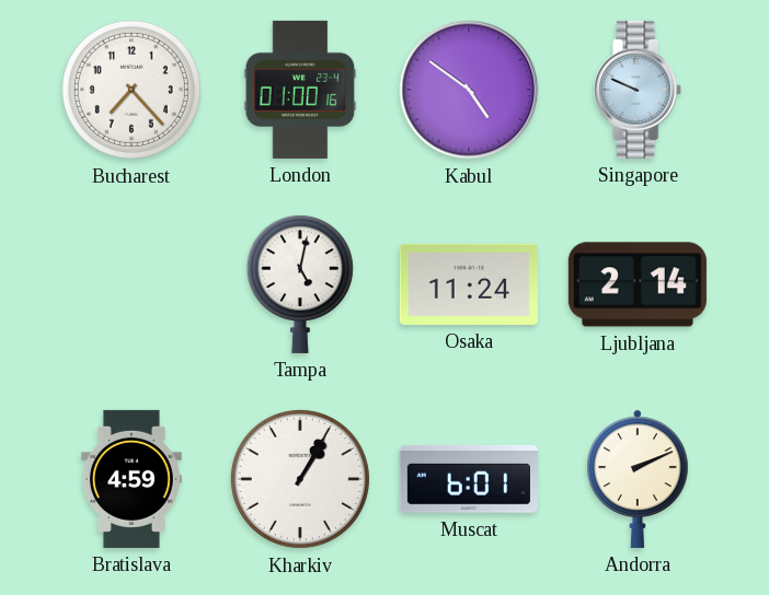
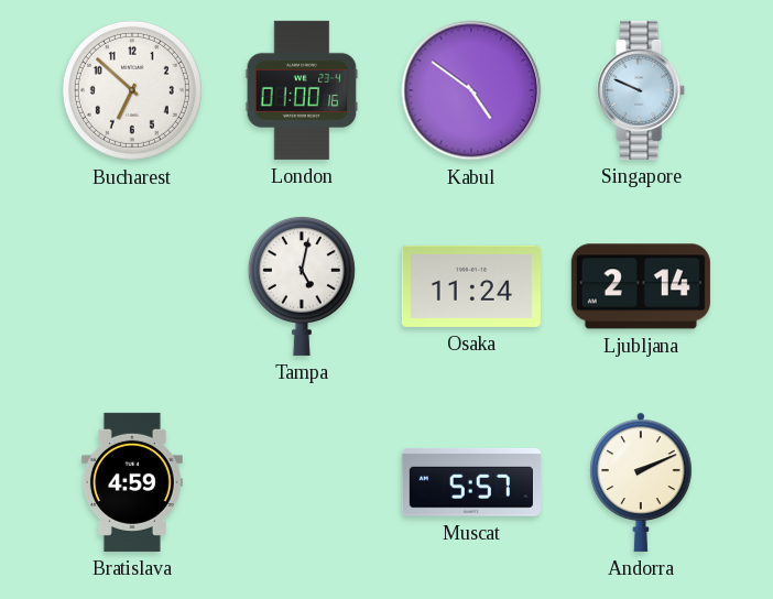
Bucharest: 7:23 -> 6:52 (132, 90)
Kharkiv: 1:05 -> none (300, 479)
Muscat: 6:01 -> 5:57 (471, 482)
